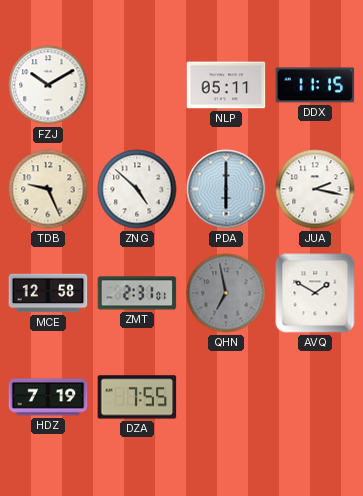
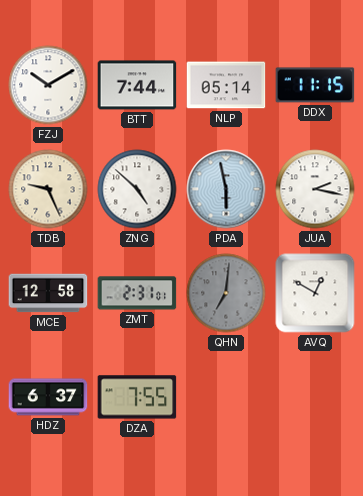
BTT: none -> 7:44 (137, 85)
NLP: 05:11 -> 05:14 (226, 85)
PDA: 6:00 -> 5:58 (226, 189)
QHN: 6:58 -> 7:01 (226, 293)
AVQ: 1:50 -> 12:50 (315, 293)
HDZ: 7:19 -> 6:37 (48, 397)
